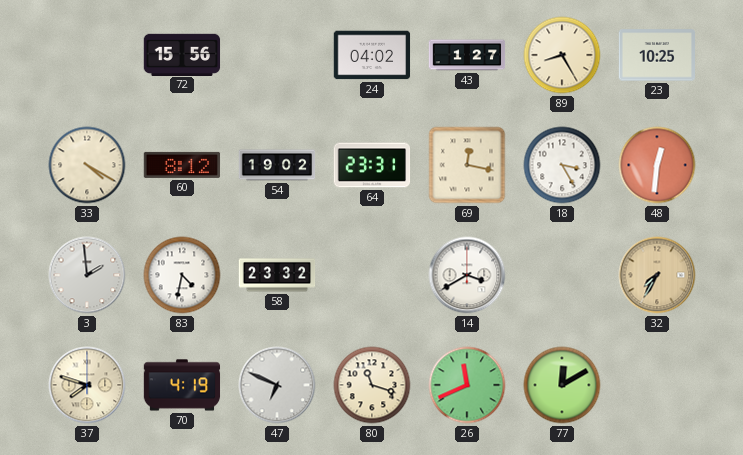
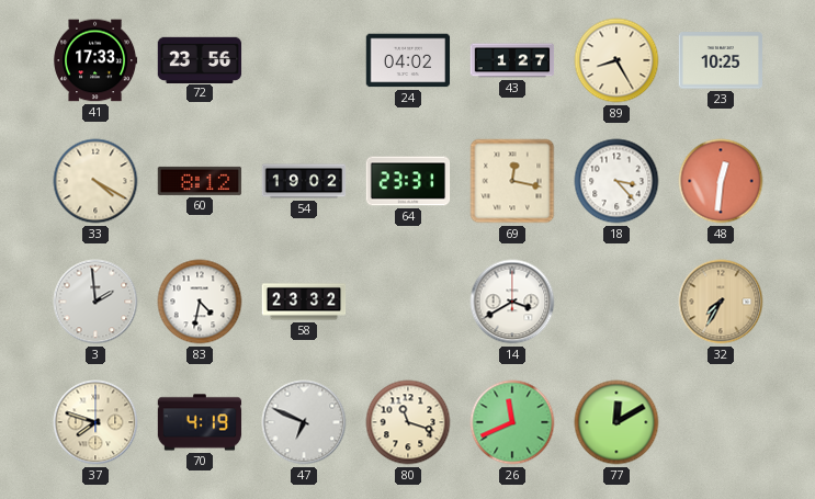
41: none -> 17:33 (95, 60)
72: 15:56 -> 23:56 (200, 59)
18: 3:25 -> 3:23 (616, 181)
